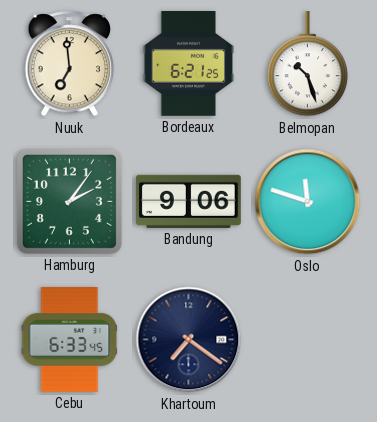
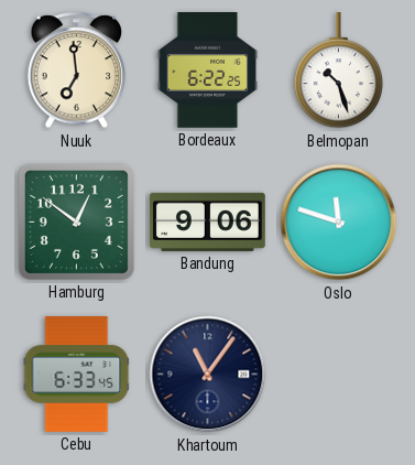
Bordeaux: 6:21 -> 6:22 (208, 71)
Hamburg: 2:06 -> 12:51 (76, 221)
Khartoum: 7:21 -> 11:06 (208, 375)
